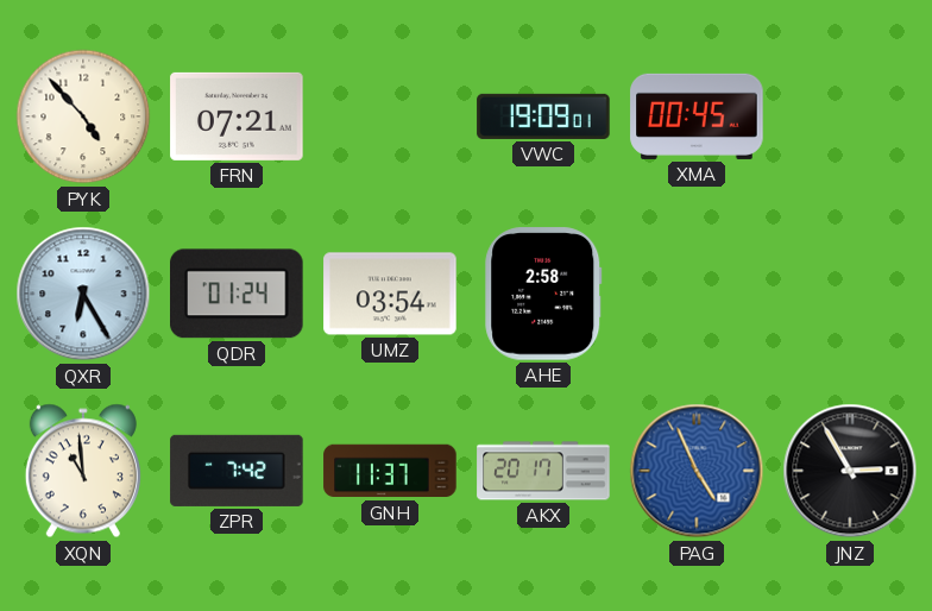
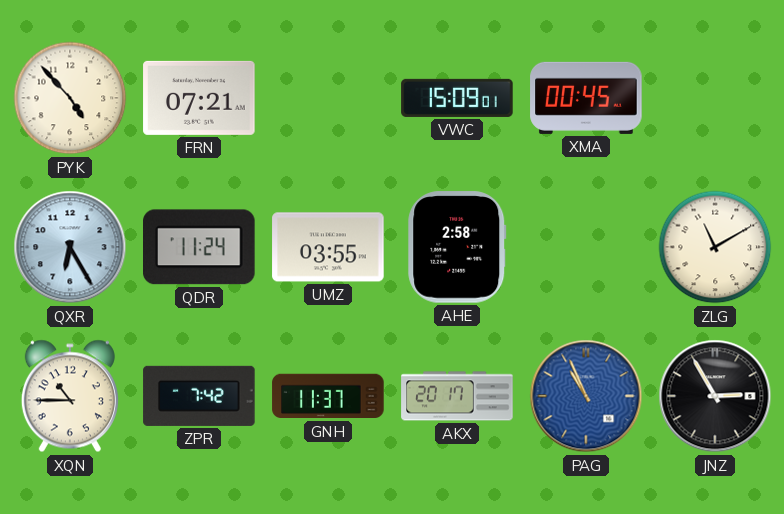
VWC: 19:09 -> 15:09 (457, 98)
QDR: 01:24 -> 11:24 (200, 247)
UMZ: 03:54 -> 03:55 (328, 247)
ZLG: none -> 11:10 (715, 247)
XQN: 10:59 -> 10:45 (70, 396)
PAG: 4:56 -> 10:56 (586, 396)
